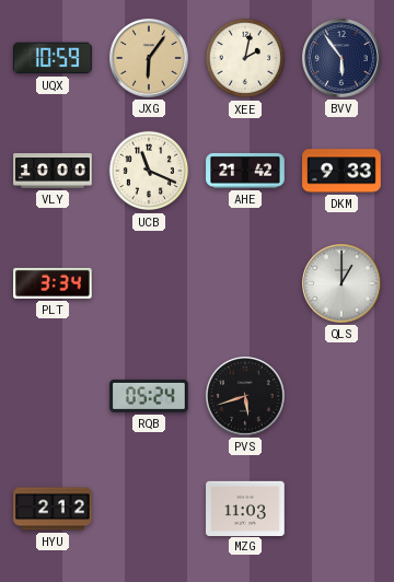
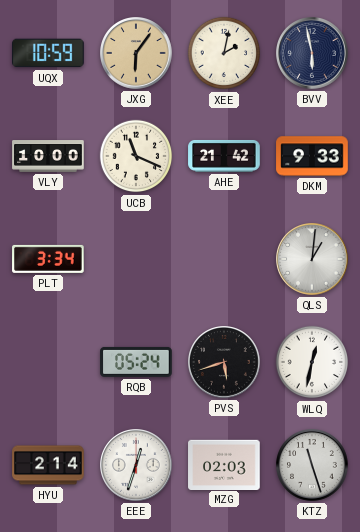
BVV: 5:54 -> 5:58 (313, 54)
QLS: 1:00 -> 1:01 (313, 260)
WLQ: none -> 12:32 (312, 362)
HYU: 2:12 -> 2:14 (48, 465)
EEE: none -> 12:33 (137, 466)
MZG: 11:03 -> 02:03 (224, 464)
KTZ: none -> 11:27 (313, 466)
